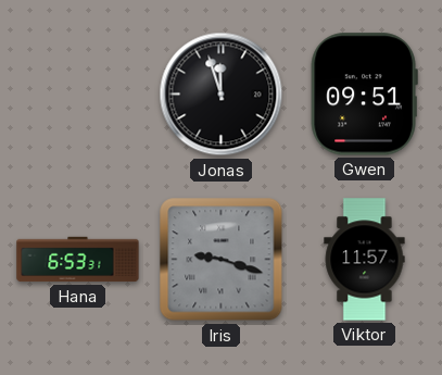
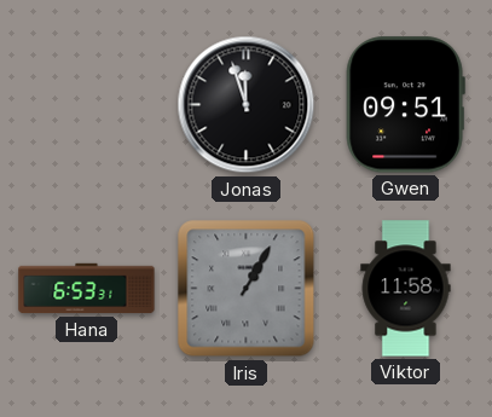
Iris: 9:18 -> 1:05 (247, 289)
Viktor: 11:57 -> 11:58 (406, 289)
